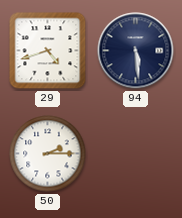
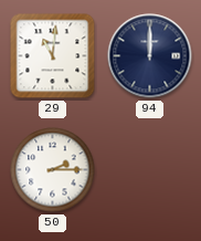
29: 4:42 -> 11:01 (53, 56)
94: 5:29 -> 12:00 (150, 56)
